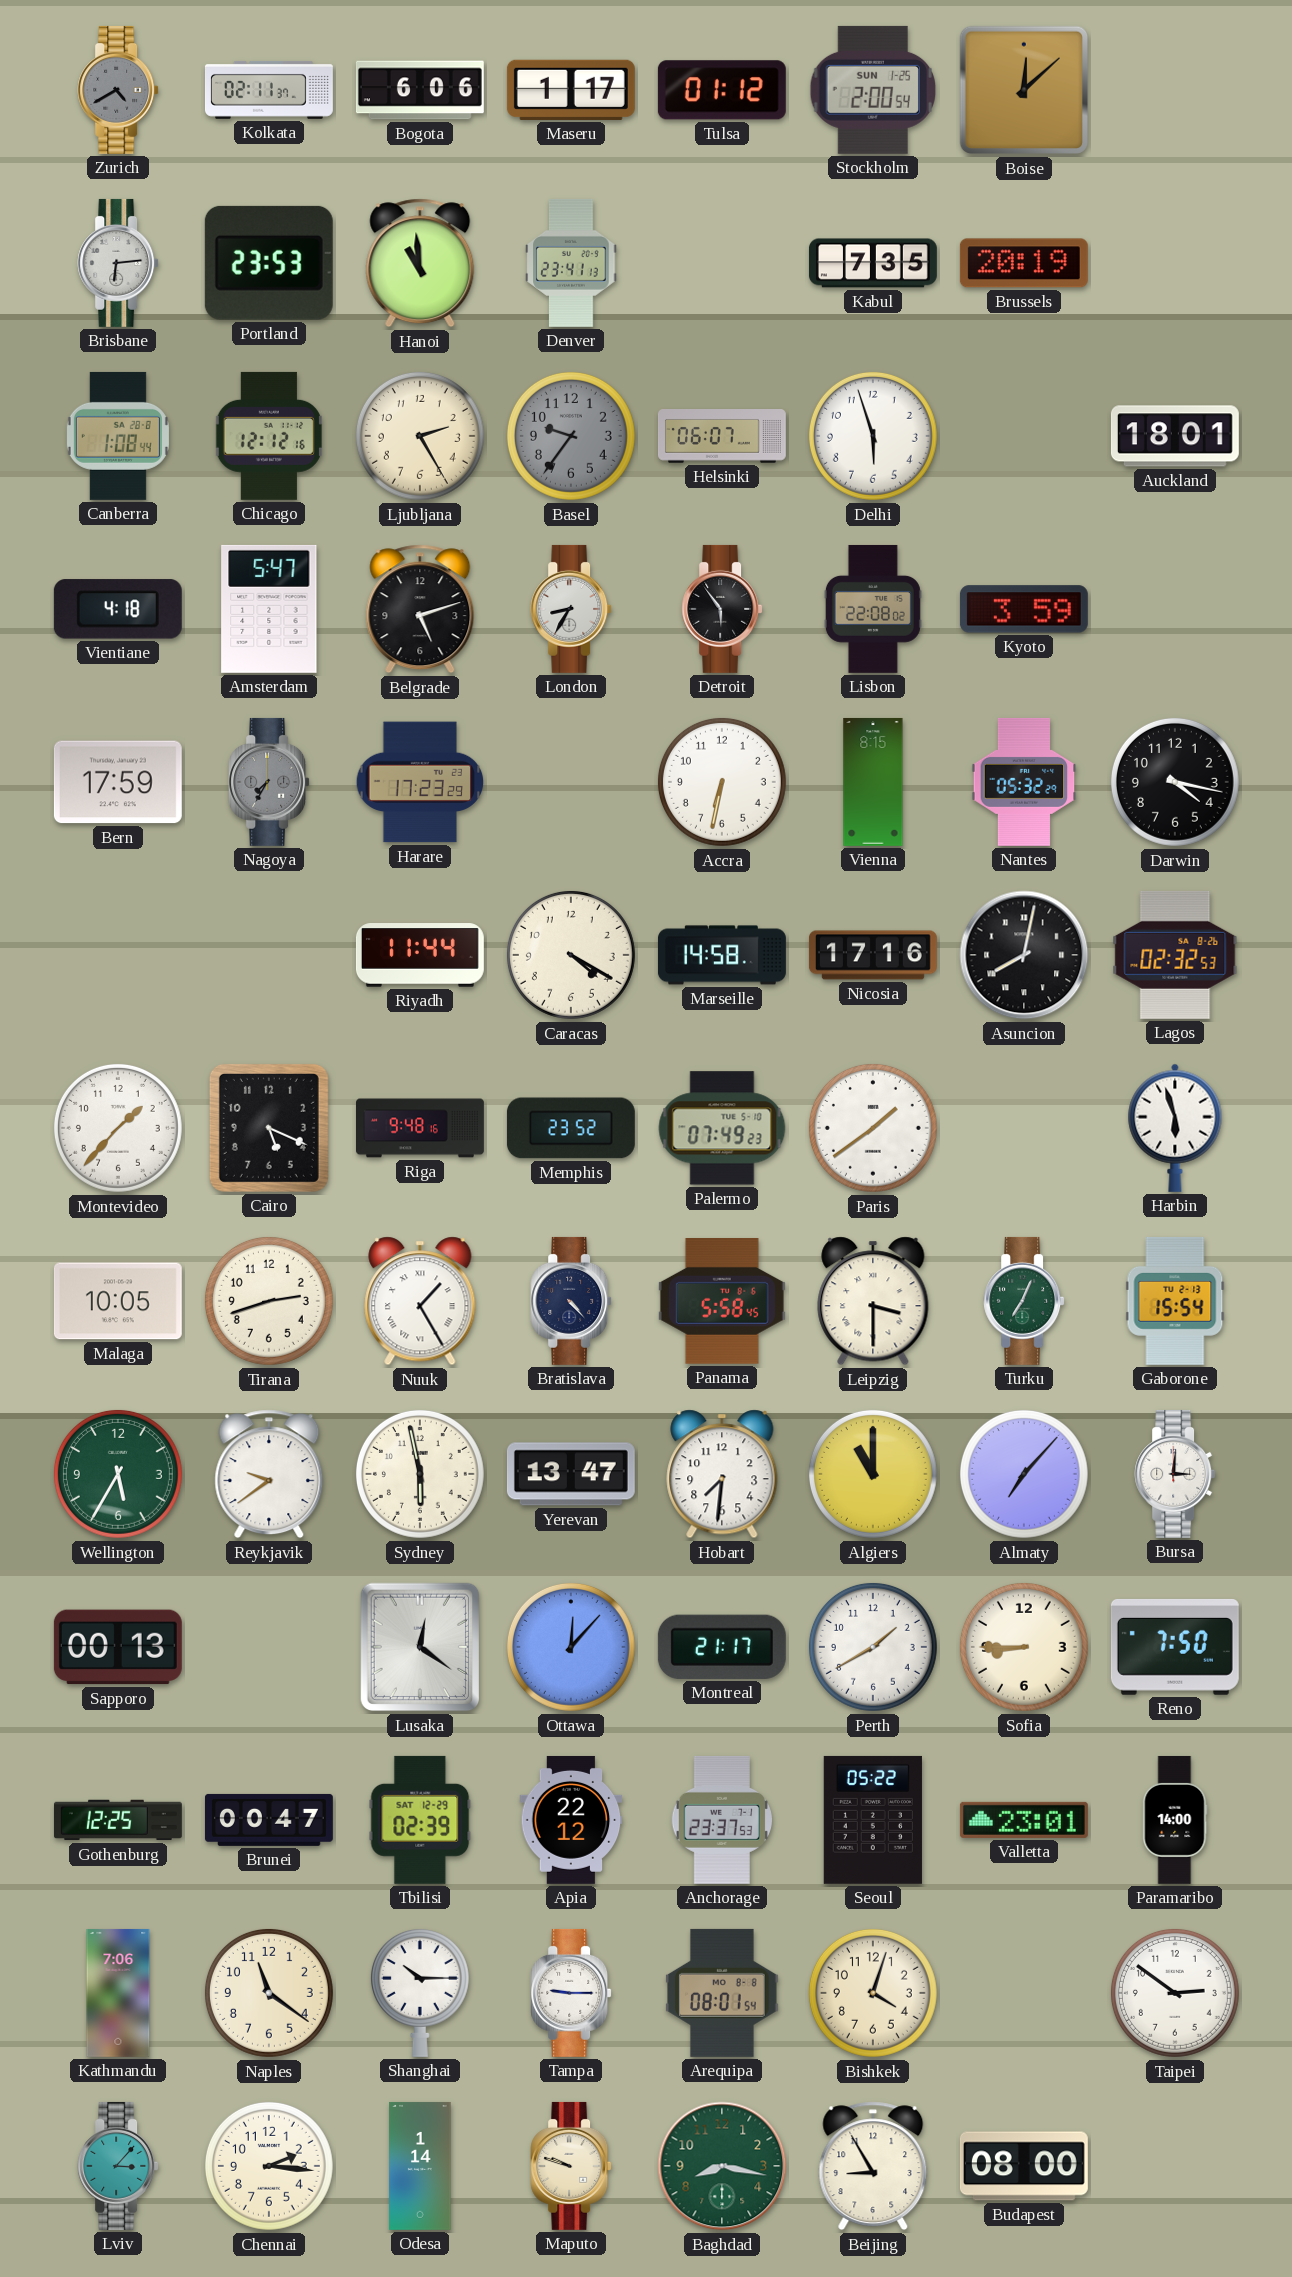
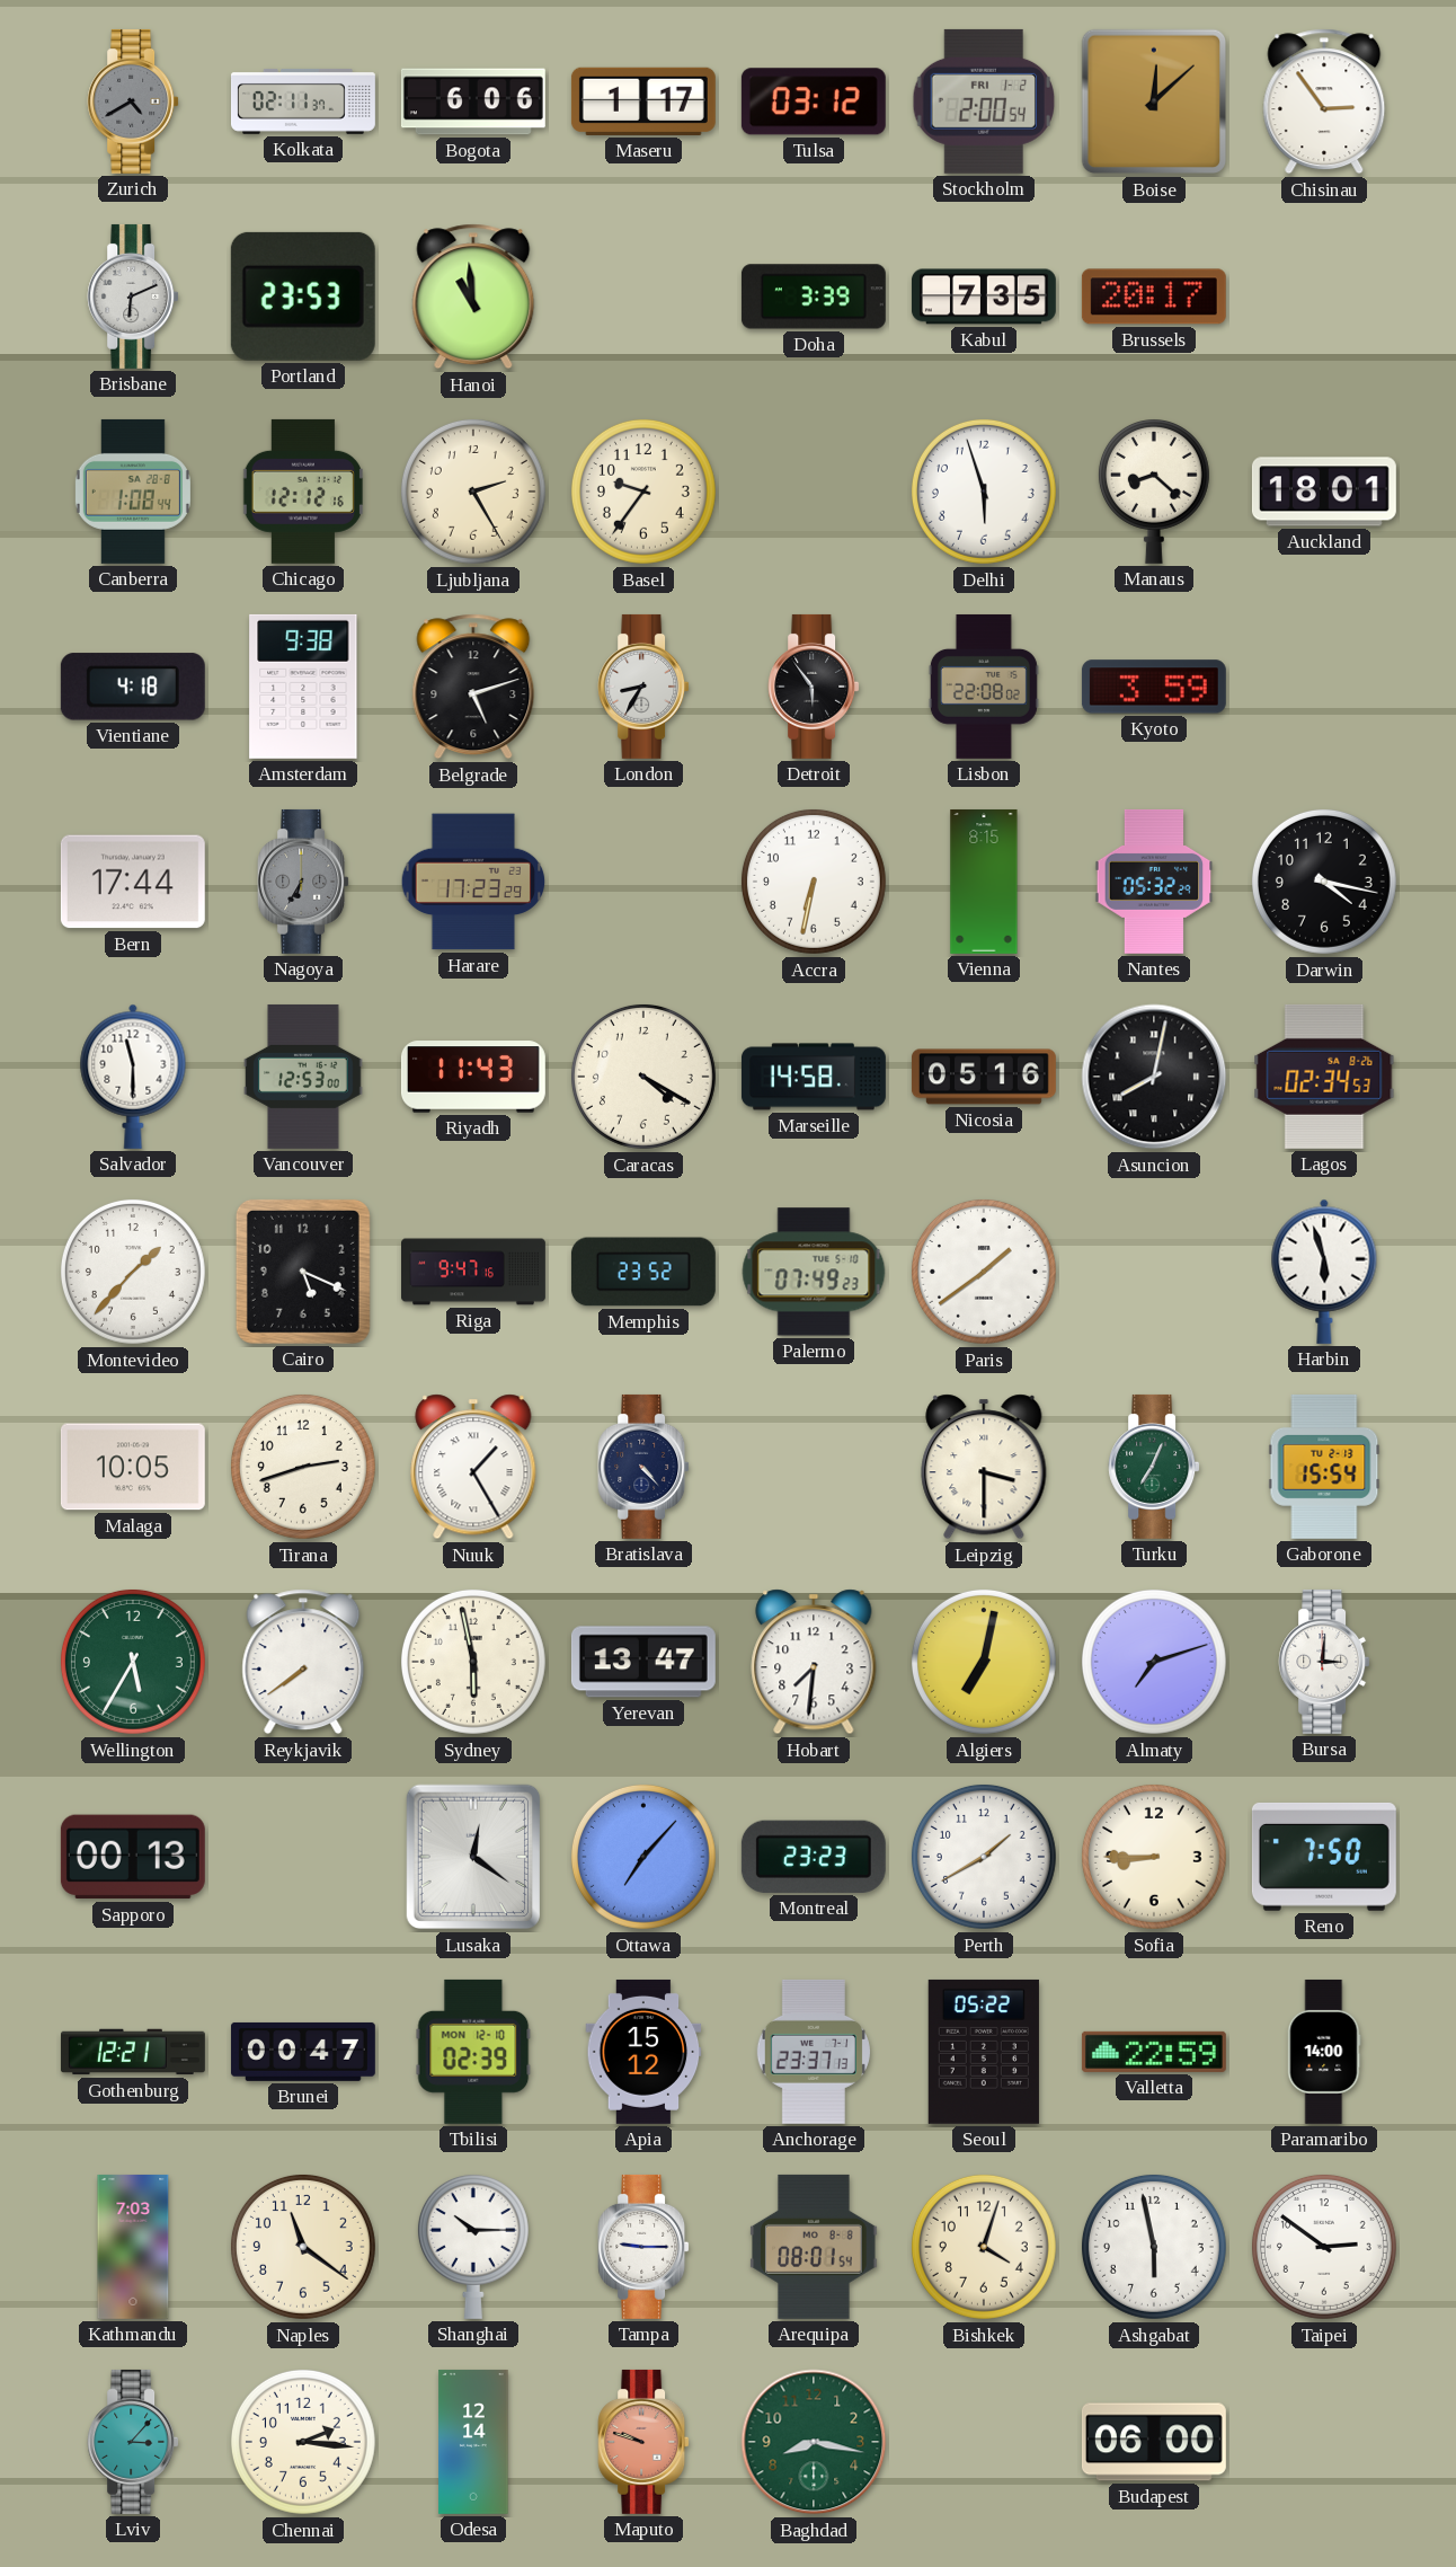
Tulsa: 01:12 -> 03:12 (814, 101)
Stockholm date: SUN 1-25 -> FRI 1-2 (983, 101)
Chisinau: none -> 2:54 (1324, 101)
Brisbane: 6:14 -> 6:11 (133, 296)
Denver: 23:41 -> none (571, 263)
Doha: none -> 3:39 (814, 296)
Brussels: 20:19 -> 20:17 (1154, 296)
Basel dial: grey -> cream (643, 492)
Helsinki: 06:07 -> none (722, 437)
Manaus: none -> 8:22 (1154, 490)
Amsterdam: 5:47 -> 9:38 (303, 687)
Bern: 17:59 -> 17:44 (133, 882)
Nagoya: 7:35 -> 6:35 (303, 882)
Salvador: none -> 11:30 (133, 1077)
Vancouver: none -> 12:53 (303, 1077)
Riyadh: 11:44 -> 11:43 (473, 1077)
Nicosia: 17:16 -> 05:16 (984, 1077)
Lagos: 02:32 -> 02:34 (1324, 1077)
Riga: 9:48 -> 9:47 (474, 1272)
Panama: 5:58 -> none (722, 1302)
Reykjavik: 9:39 -> 7:39 (303, 1662)
Algiers: 11:00 -> 7:02 (984, 1662)
Almaty: 7:07 -> 7:12 (1154, 1662)
Ottawa: 12:07 -> 7:07 (643, 1857)
Montreal: 21:17 -> 23:23 (814, 1857)
Gothenburg: 12:25 -> 12:21 (133, 2052)
Tbilisi date: SAT 12-29 -> MON 12-10 (473, 2052)
Apia: 22:12 -> 15:12 (643, 2052)
Anchorage: 23:37:53 -> 23:37:13 (814, 2052)
Valletta: 23:01 -> 22:59 (1154, 2052)
Kathmandu: 7:06 -> 7:03 (133, 2247)
Ashgabat: none -> 5:58 (1154, 2247)
Odesa: 1:14 -> 12:14 (473, 2442)
Maputo dial: cream -> salmon (643, 2442)
Beijing: 8:55 -> none (873, 2166)
Budapest: 08:00 -> 06:00 (1154, 2442)
